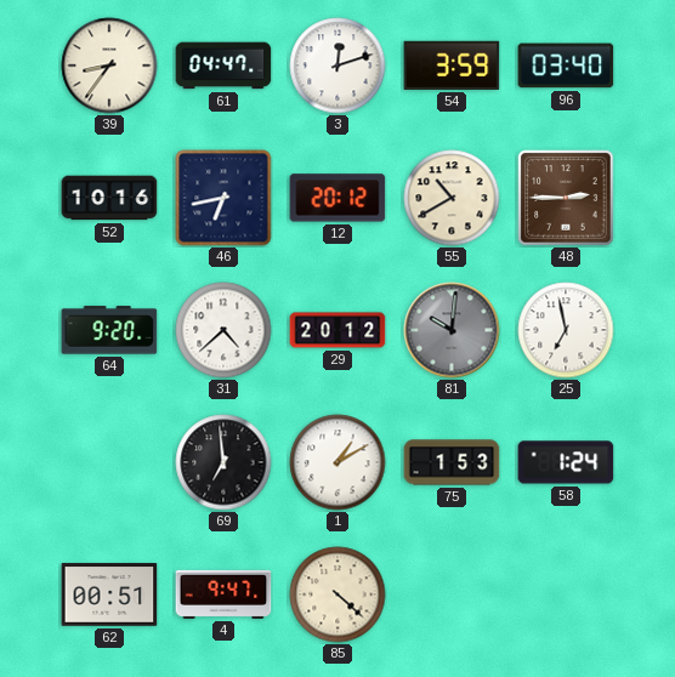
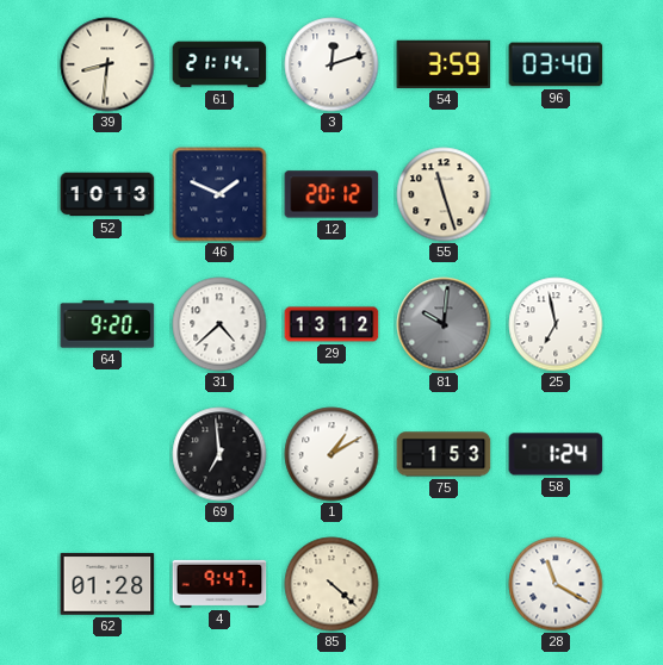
39: 8:36 -> 8:31 (107, 64)
61: 04:47 -> 21:14 (219, 64)
52: 10:16 -> 10:13 (107, 194)
46: 6:43 -> 1:49 (219, 194)
55: 10:40 -> 11:27 (444, 194)
48: 2:45 -> none (566, 198)
29: 20:12 -> 13:12 (331, 324)
62: 00:51 -> 01:28 (107, 584)
28: none -> 11:20 (556, 584)
